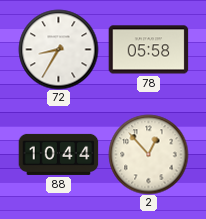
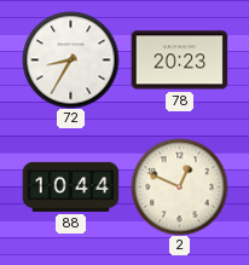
78: 05:58 -> 20:23 (179, 61)
2: 12:53 -> 12:49 (179, 186)
